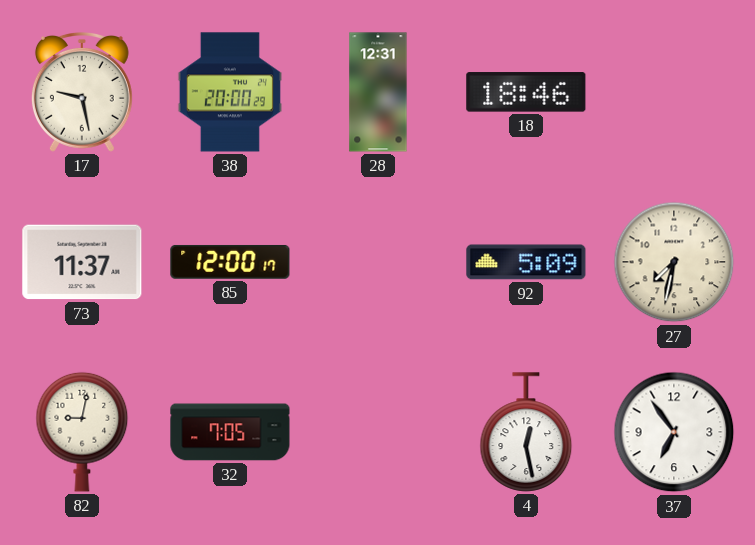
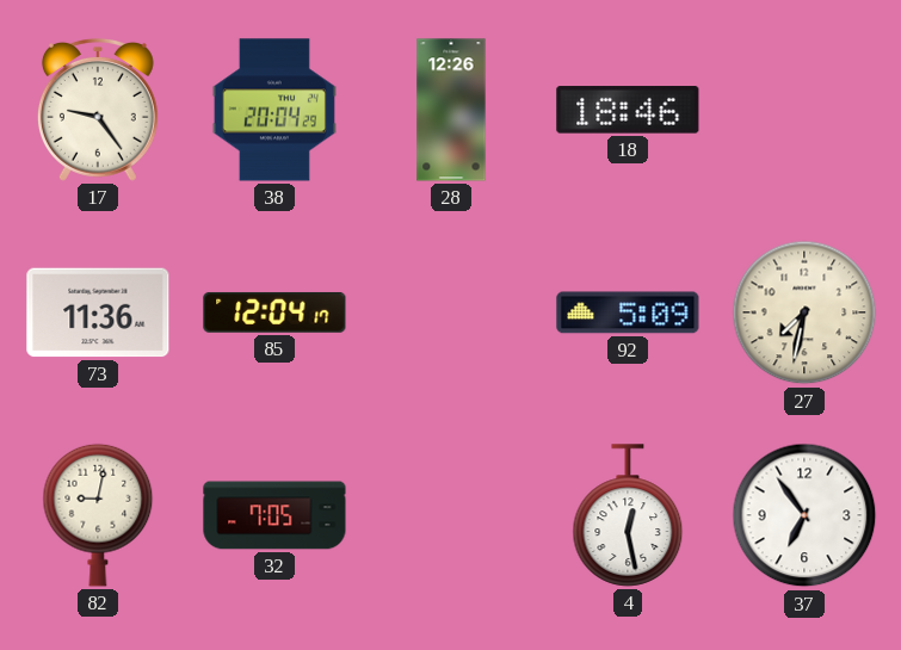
17: 9:28 -> 9:24 (98, 111)
38: 20:00 -> 20:04 (274, 110)
28: 12:31 -> 12:26 (451, 110)
73: 11:37 -> 11:36 (98, 312)
85: 12:00 -> 12:04 (274, 312)
